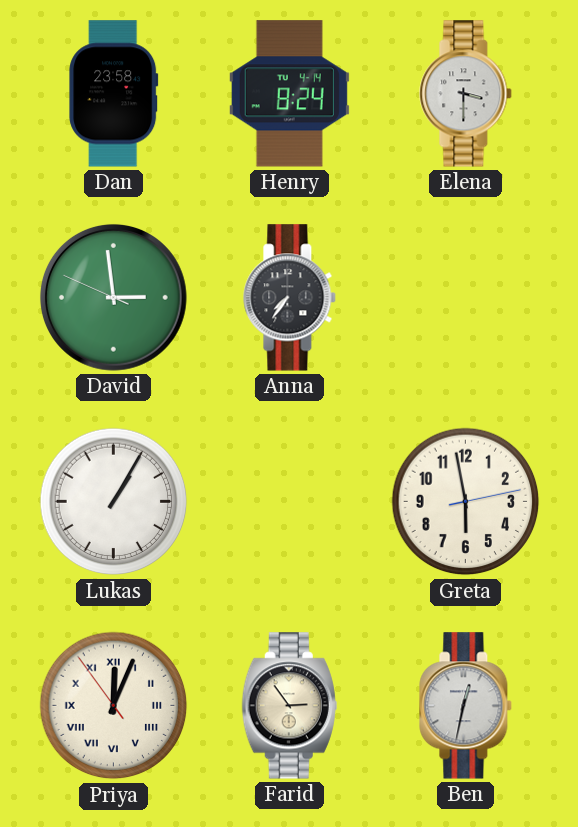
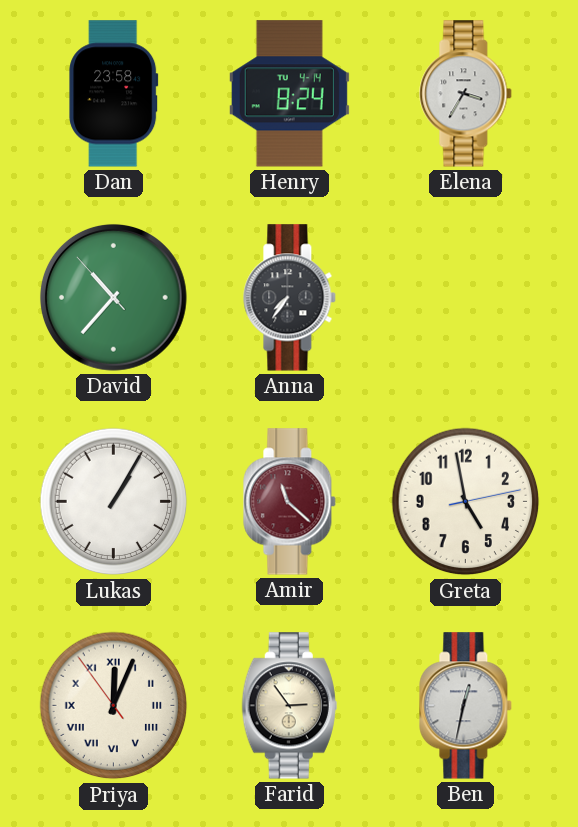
Elena: 3:30 -> 3:35 (466, 94)
David: 2:58 -> 10:36 (113, 297)
Amir: none -> 11:22 (290, 502)
Greta: 5:58 -> 4:58 (466, 502)
